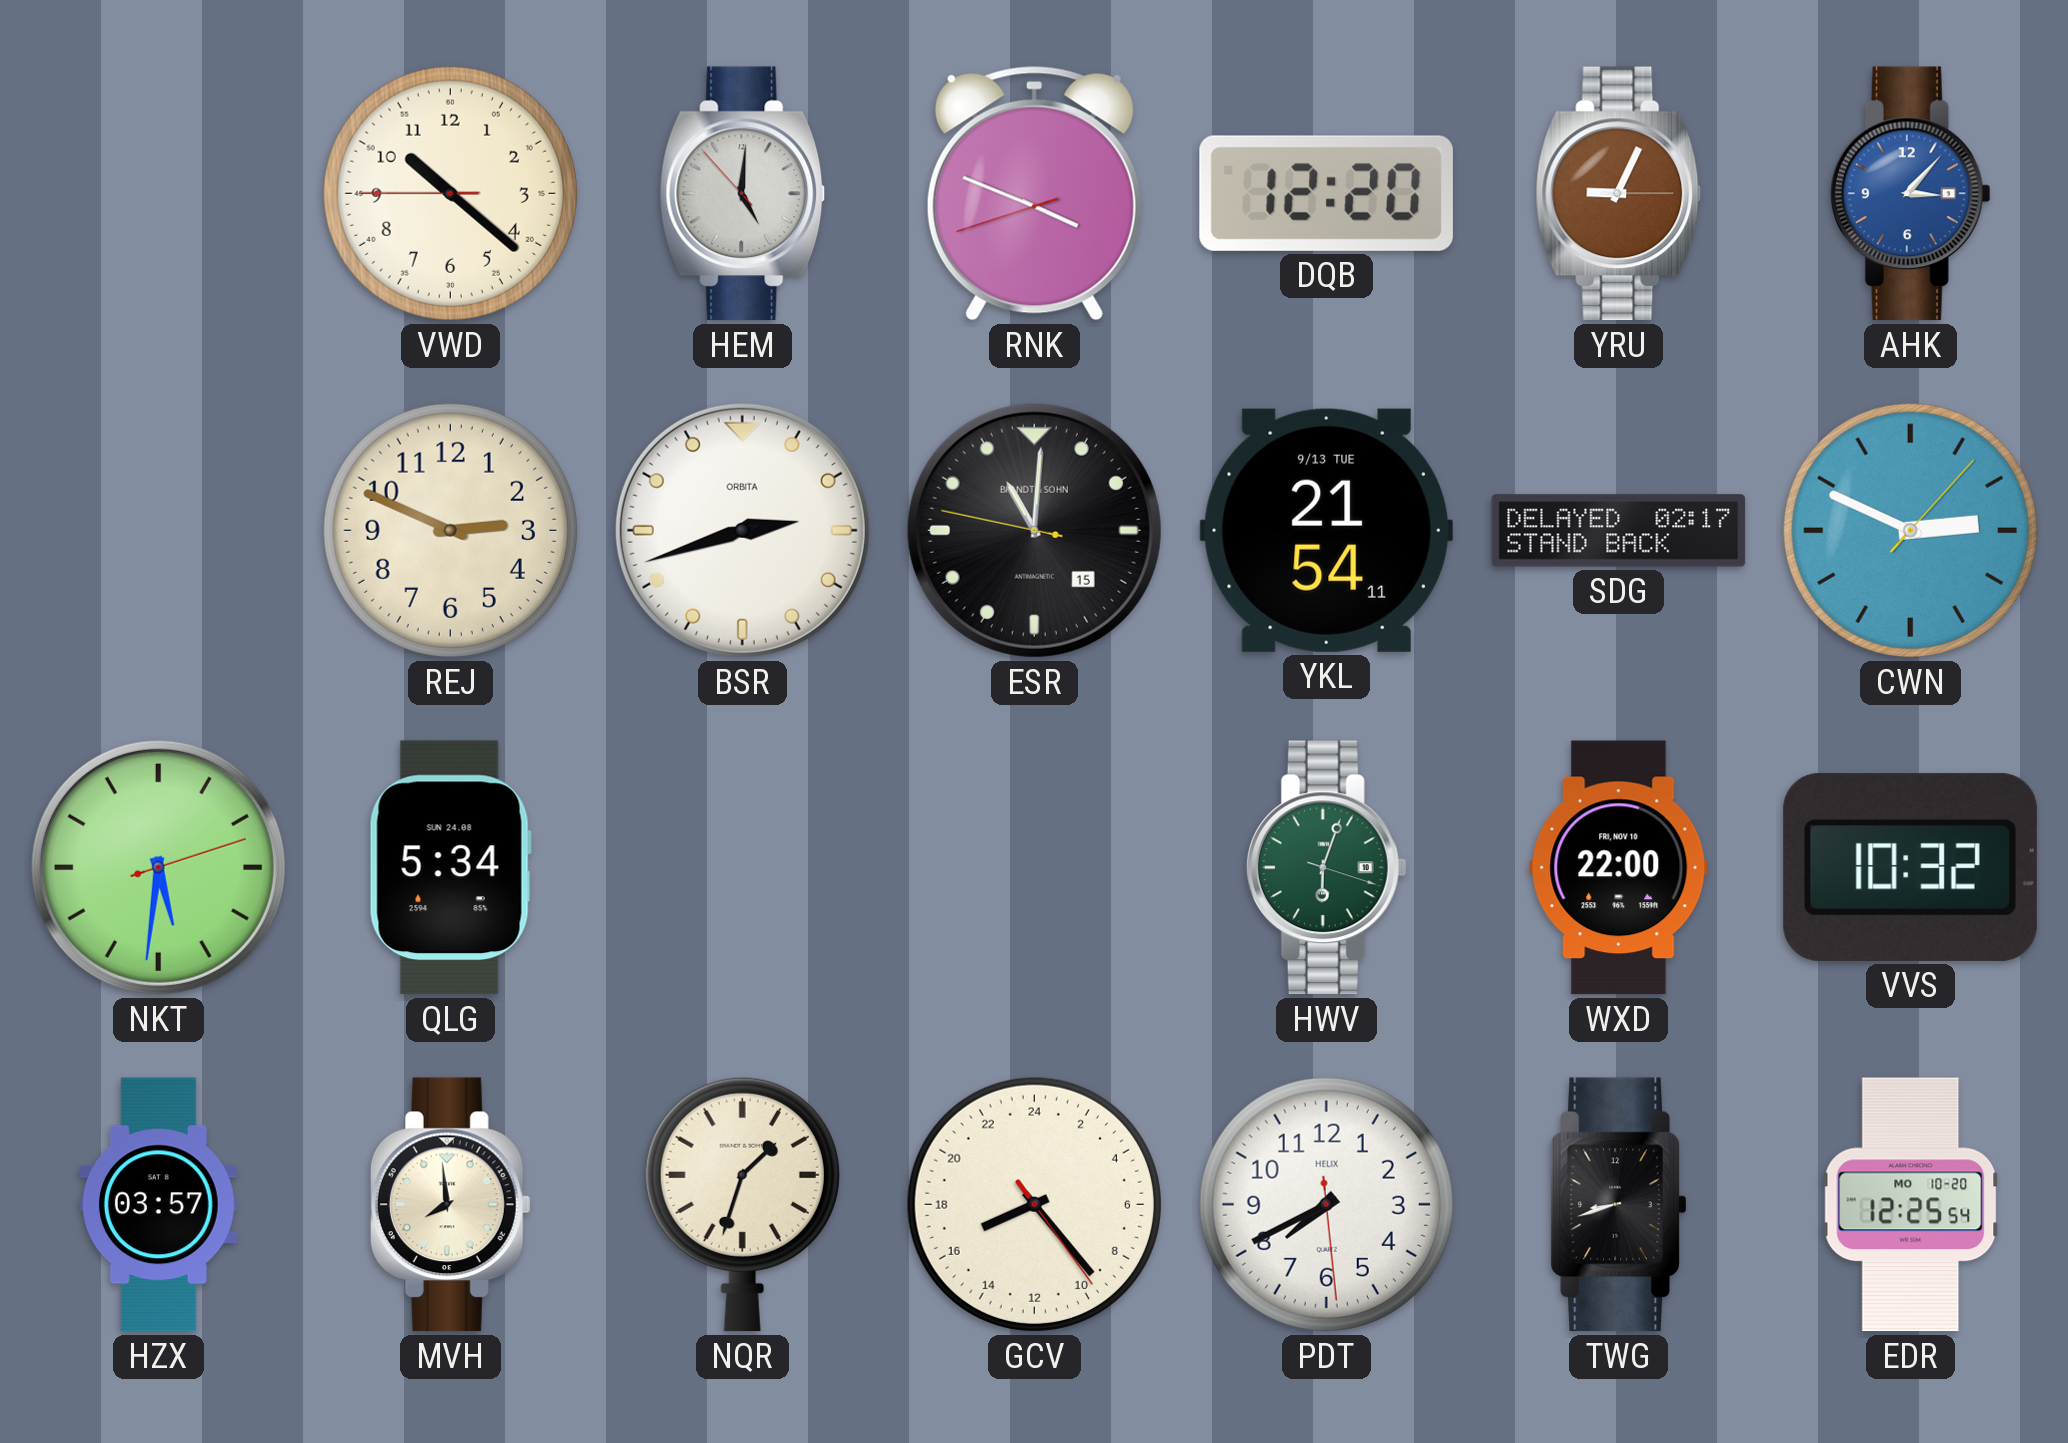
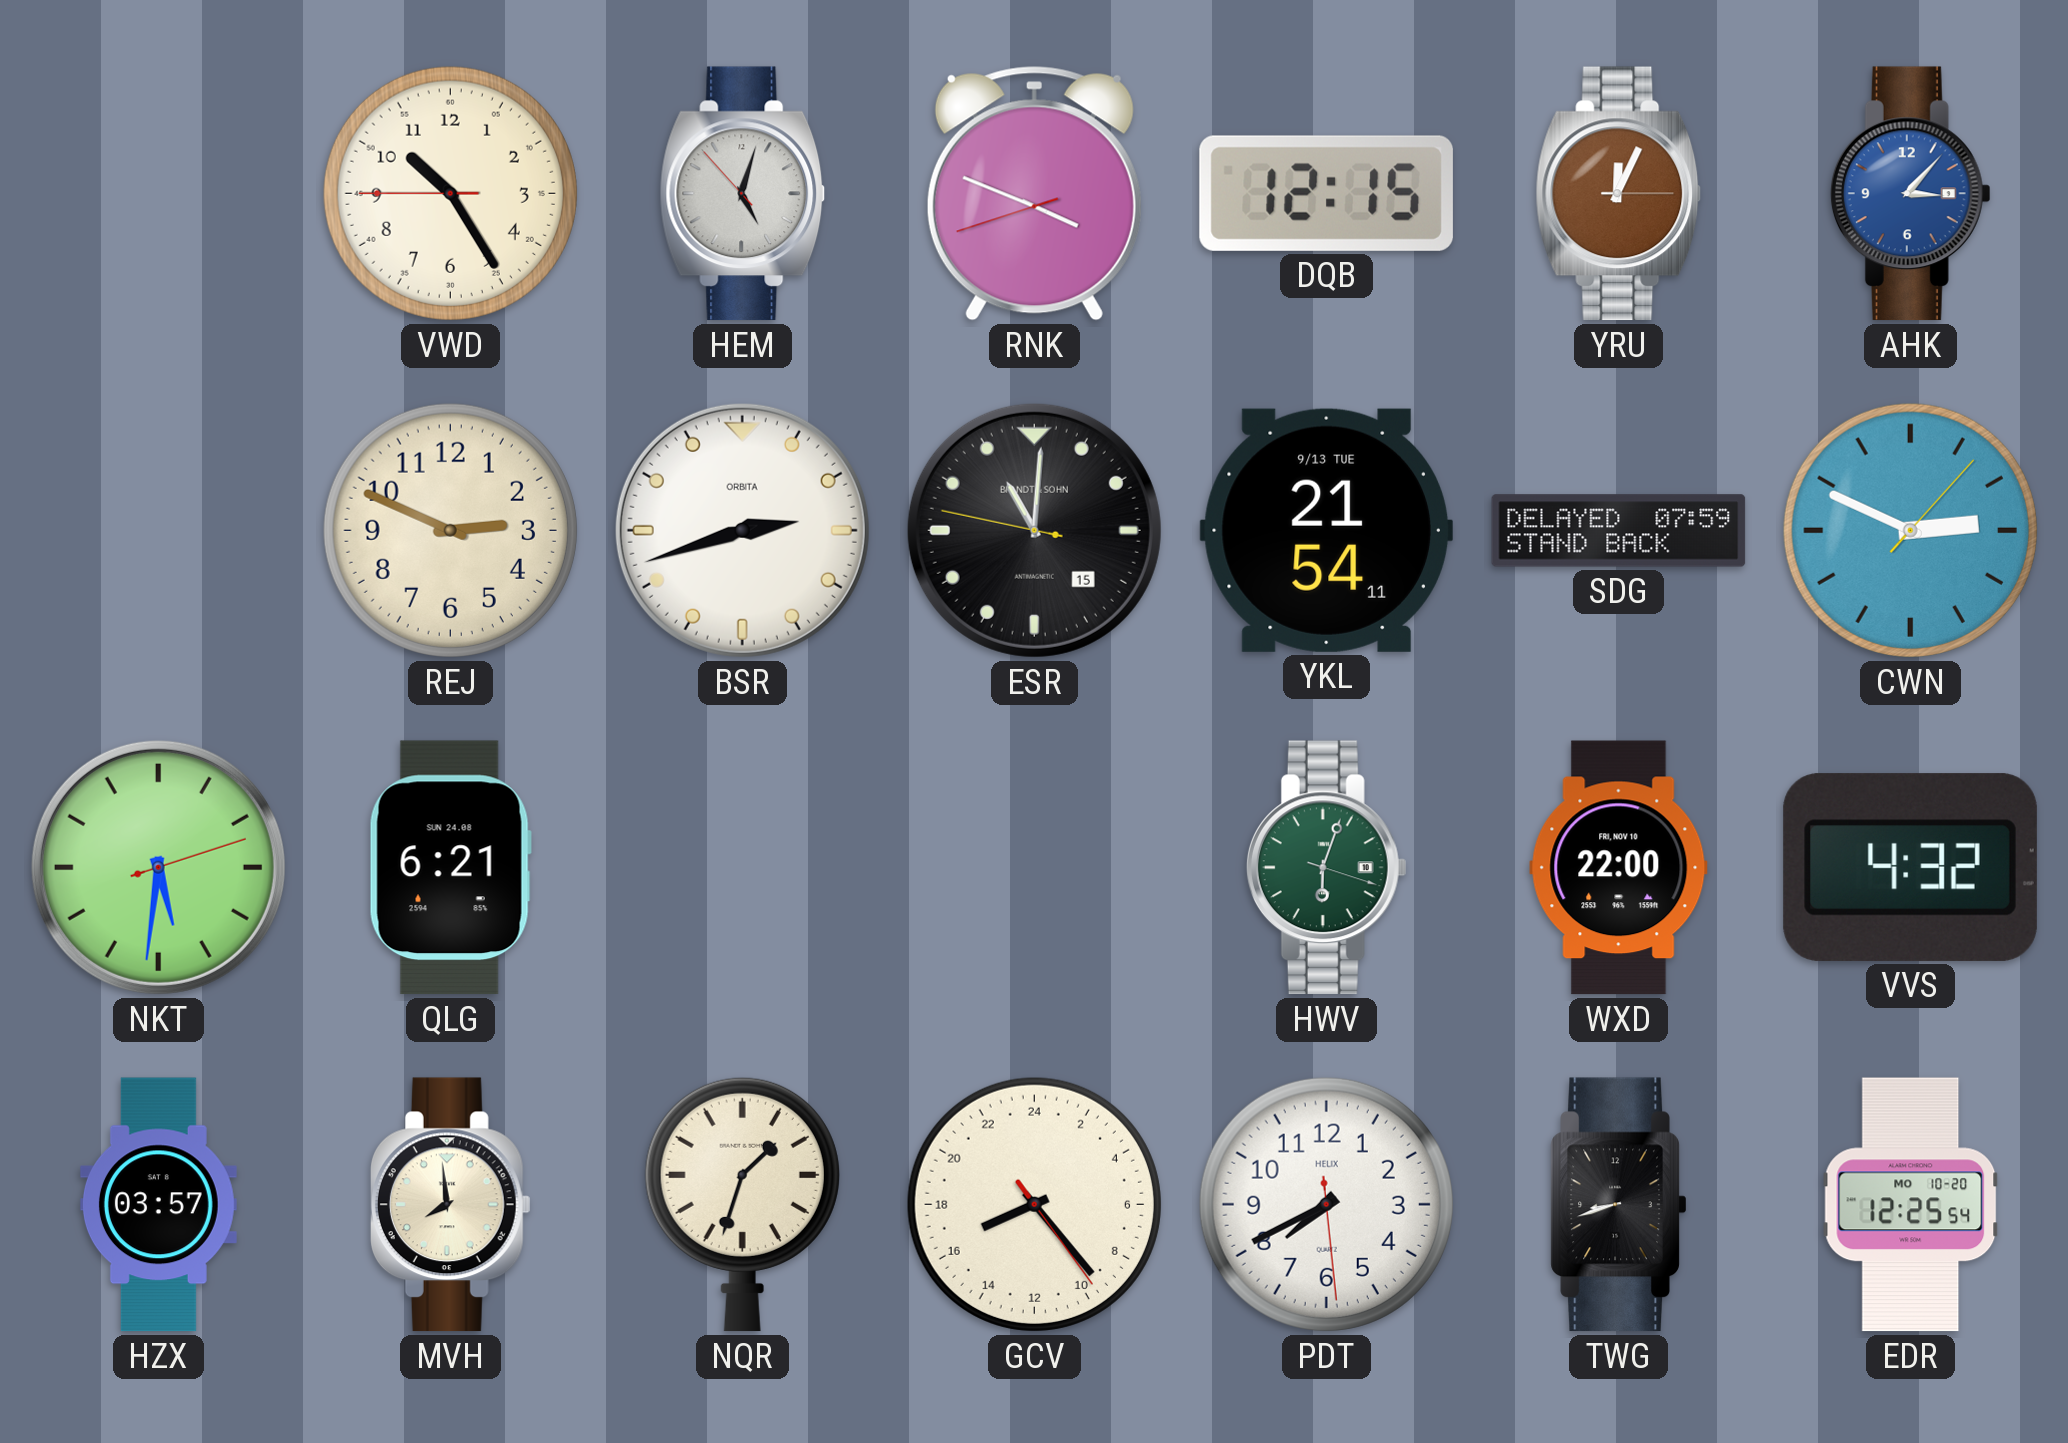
VWD: 10:21 -> 10:24 (450, 193)
HEM: 5:00 -> 5:02 (743, 194)
DQB: 12:20 -> 12:15 (1326, 193)
YRU: 9:04 -> 12:04 (1619, 194)
SDG: 02:17 -> 07:59 (1619, 531)
QLG: 5:34 -> 6:21 (450, 868)
VVS: 10:32 -> 4:32 (1910, 867)
